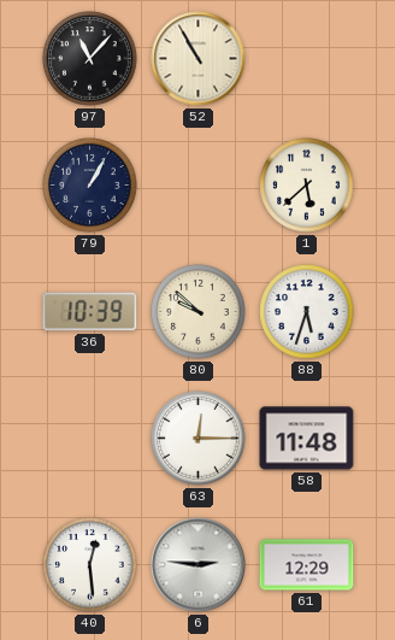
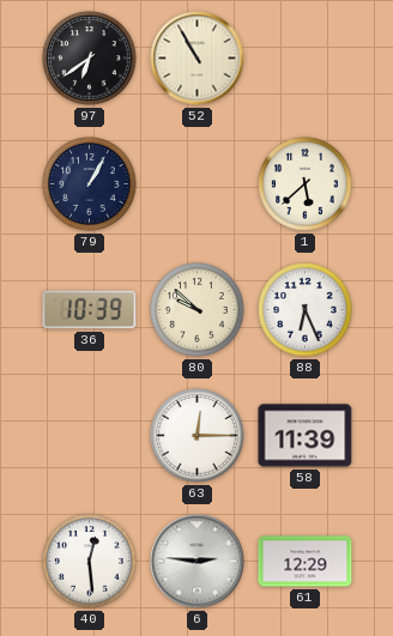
97: 11:07 -> 6:39 (90, 59)
88: 5:33 -> 6:26 (306, 310)
58: 11:48 -> 11:39 (306, 436)
